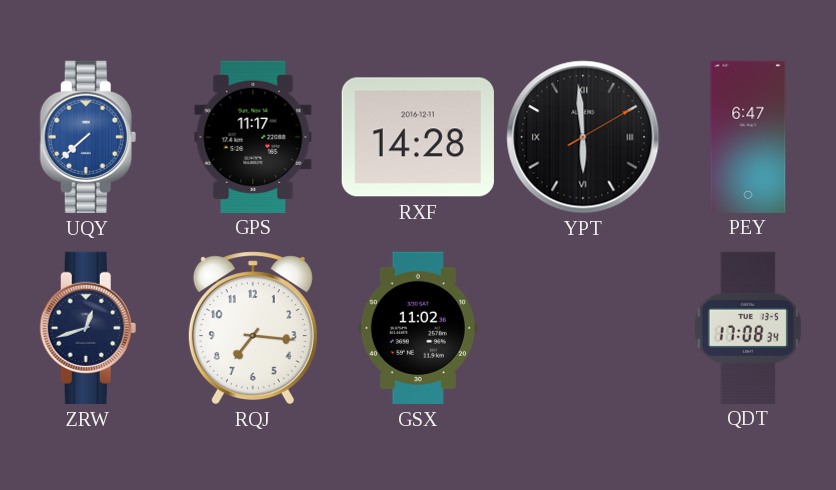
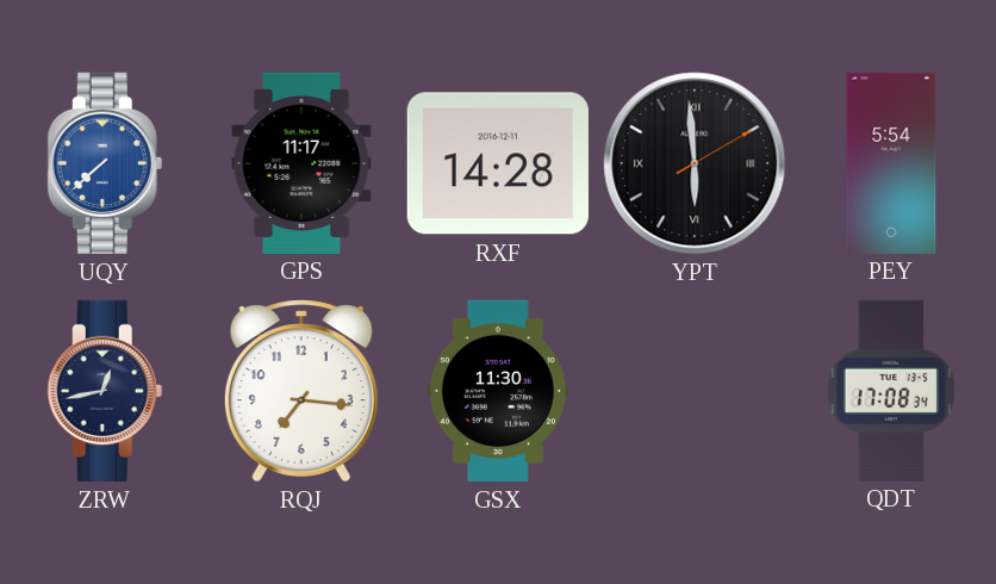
PEY: 6:47 -> 5:54 (891, 162)
ZRW: 12:42 -> 12:43 (105, 391)
GSX: 11:02 -> 11:30 (498, 391)
